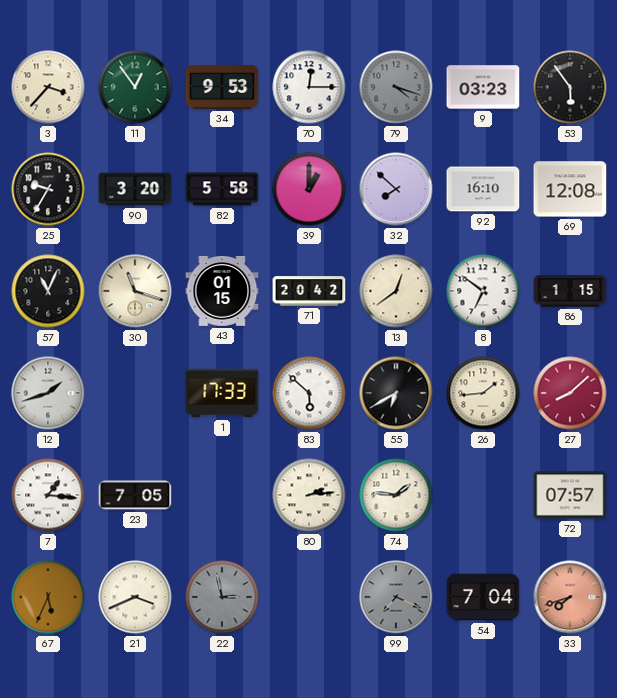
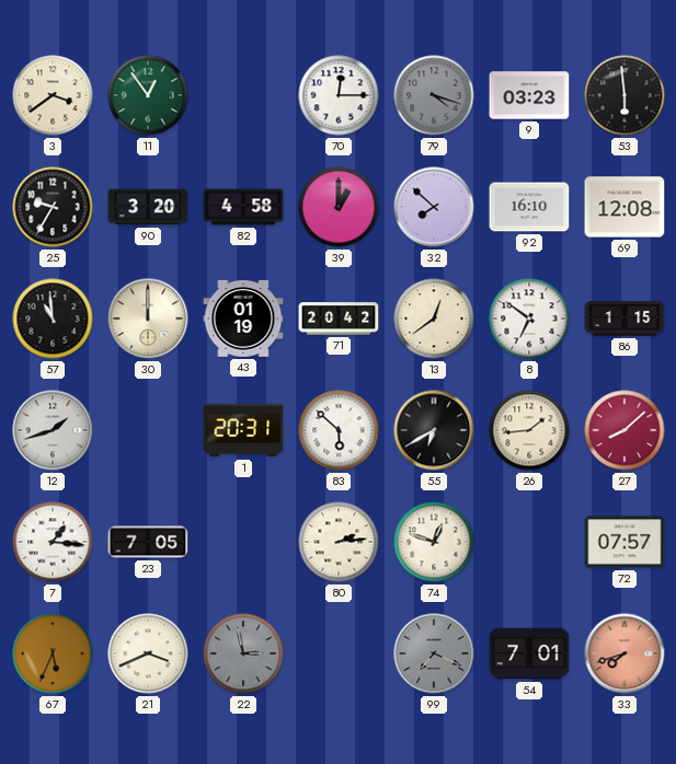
3: 3:37 -> 3:39 (53, 95)
34: 9:53 -> none (222, 87)
53: 5:54 -> 5:59 (625, 95)
82: 5:58 -> 4:58 (243, 207)
57: 11:04 -> 10:59 (53, 319)
30: 11:18 -> 12:00 (148, 319)
43: 01:15 -> 01:19 (243, 320)
1: 17:33 -> 20:31 (243, 430)
74: 1:46 -> 12:48 (434, 542)
54: 7:04 -> 7:01 (529, 653)
